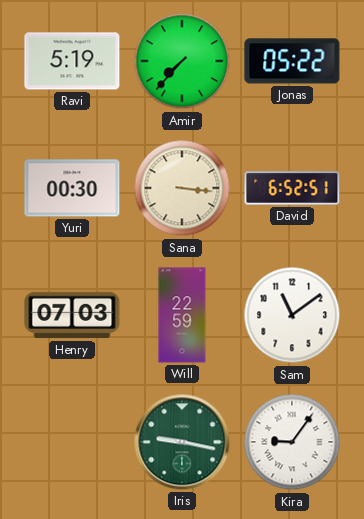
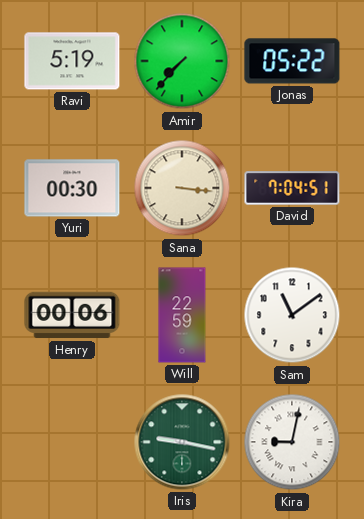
David: 6:52 -> 7:04 (292, 188)
Henry: 07:03 -> 00:06 (72, 315)
Kira: 9:06 -> 9:02 (292, 442)
